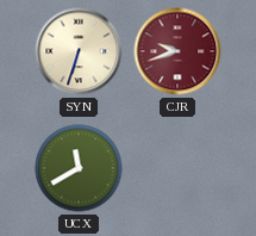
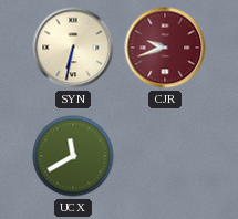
SYN: 6:33 -> 6:32 (73, 48)
